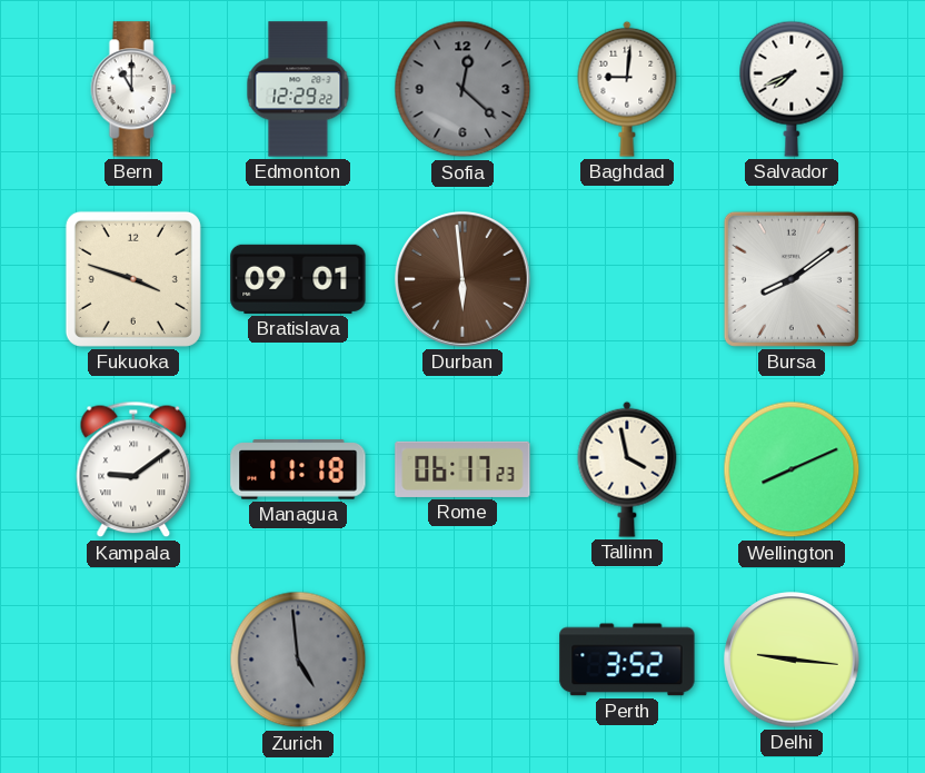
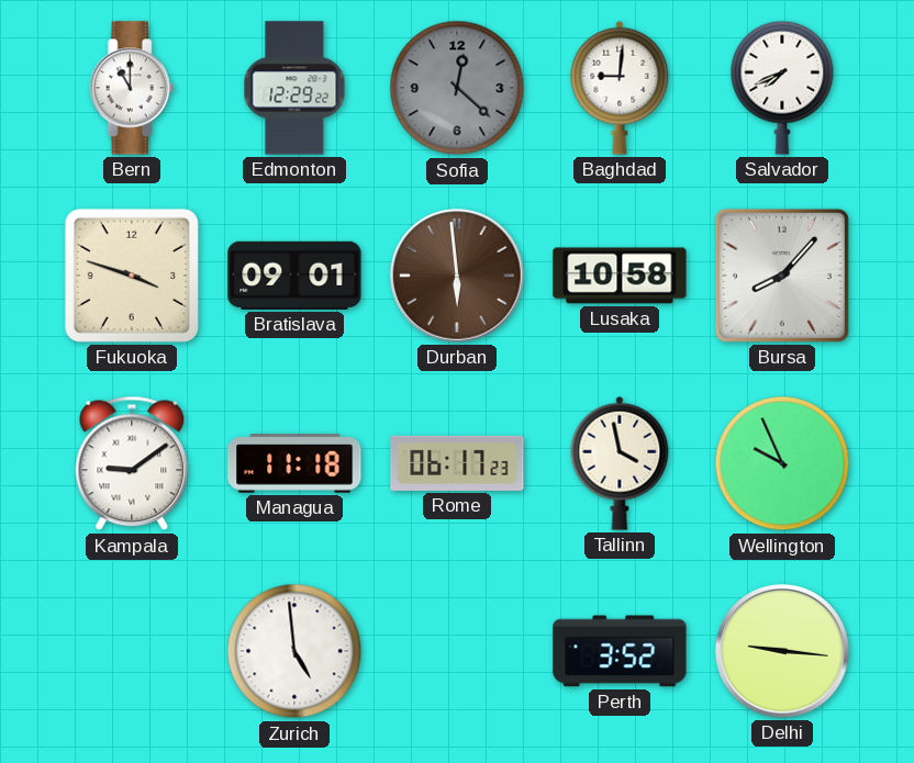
Lusaka: none -> 10:58 (620, 276)
Bursa: 8:09 -> 8:07 (782, 276)
Wellington: 8:11 -> 9:56 (782, 463)
Zurich dial: grey -> white (294, 651)
